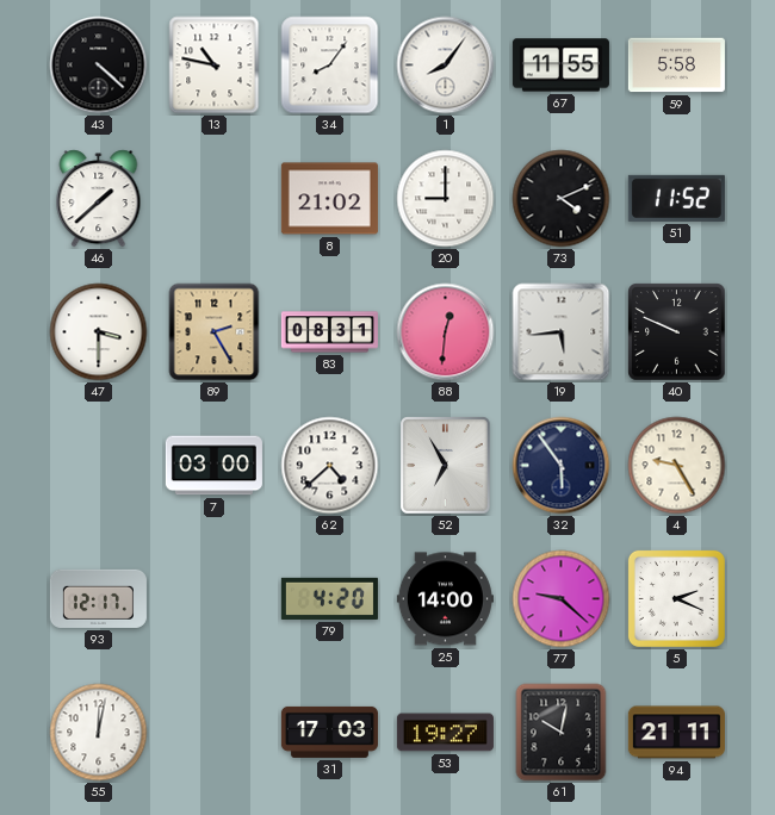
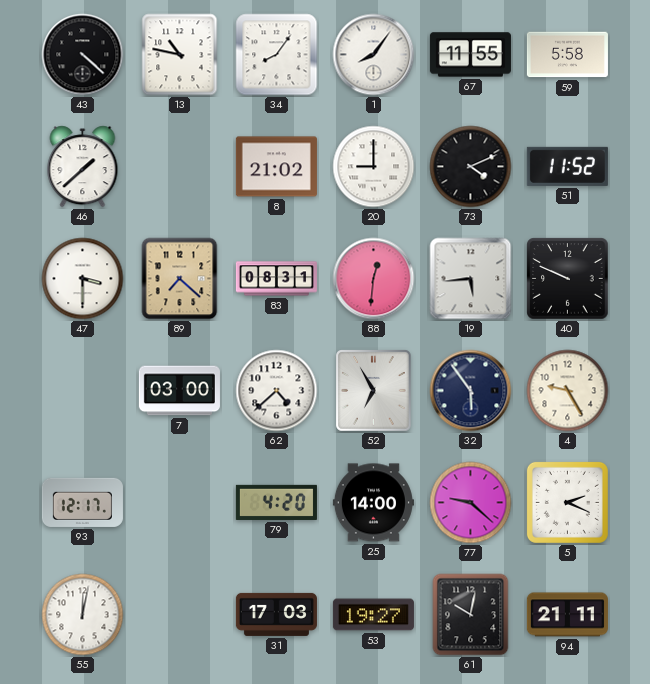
89: 2:25 -> 7:22 (180, 279)
